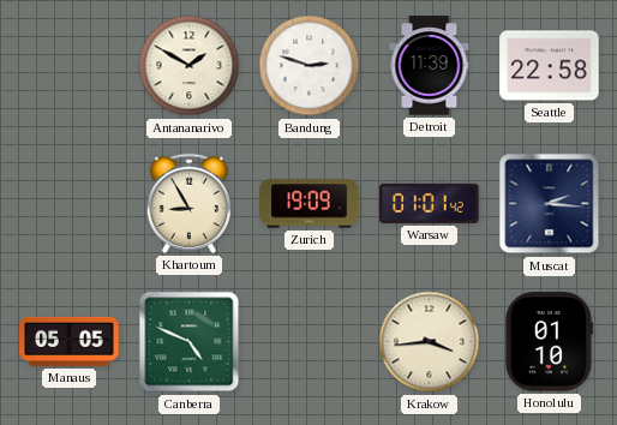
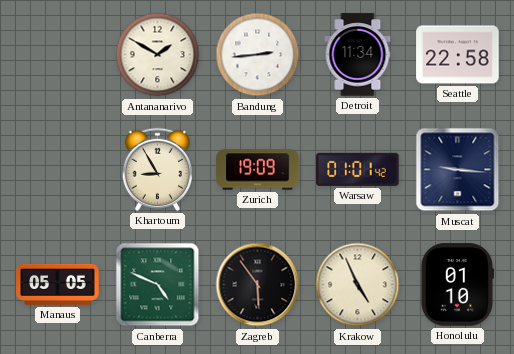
Bandung: 2:48 -> 2:44 (258, 55)
Detroit: 11:39 -> 11:34 (358, 55)
Muscat: 2:16 -> 9:16 (458, 170)
Zagreb: none -> 5:54 (258, 285)
Krakow: 3:44 -> 4:56 (358, 285)
